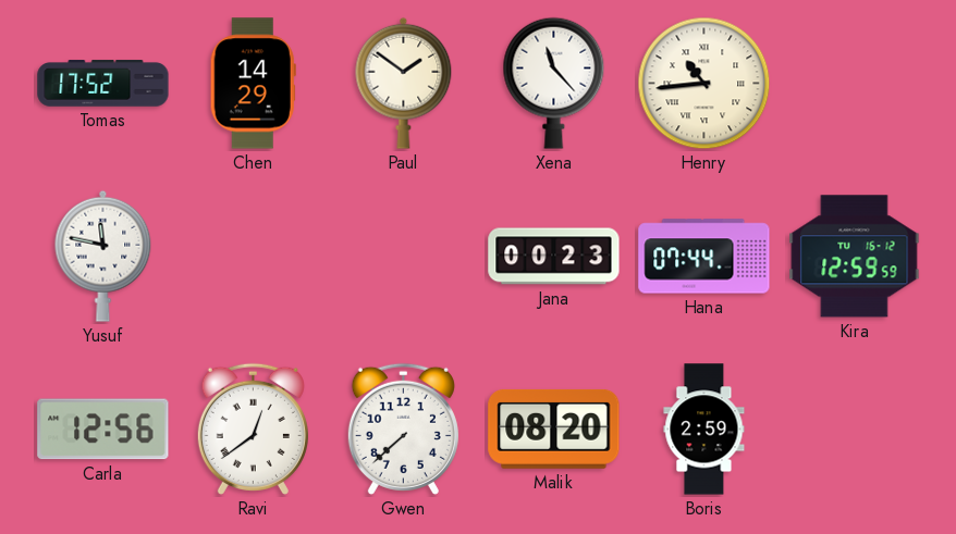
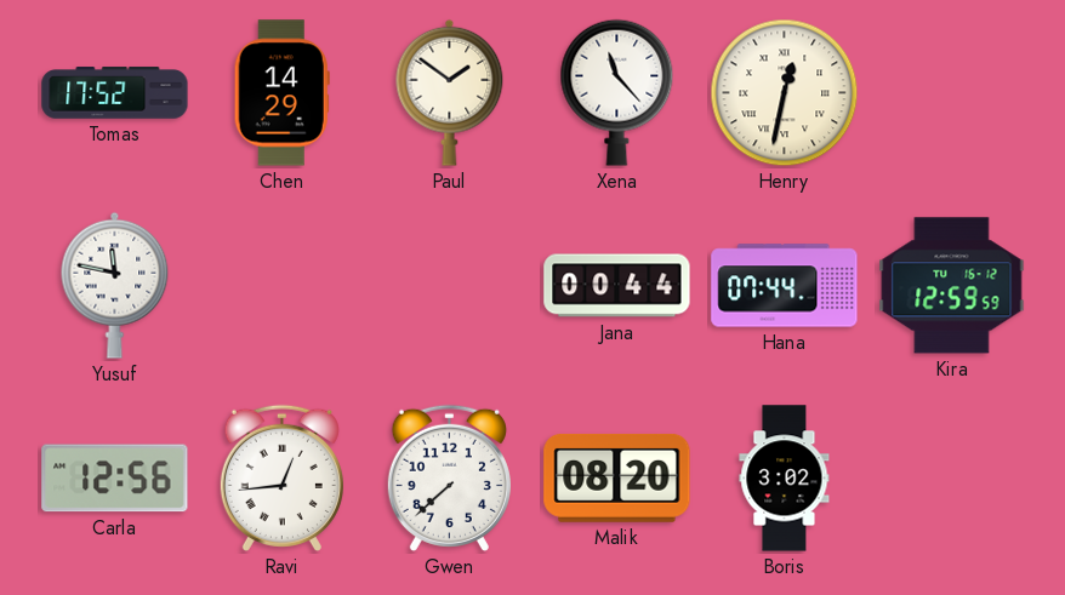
Henry: 10:44 -> 12:32 (785, 93)
Jana: 00:23 -> 00:44 (617, 286)
Ravi: 12:39 -> 12:44 (281, 477)
Boris: 2:59 -> 3:02 (785, 479)
